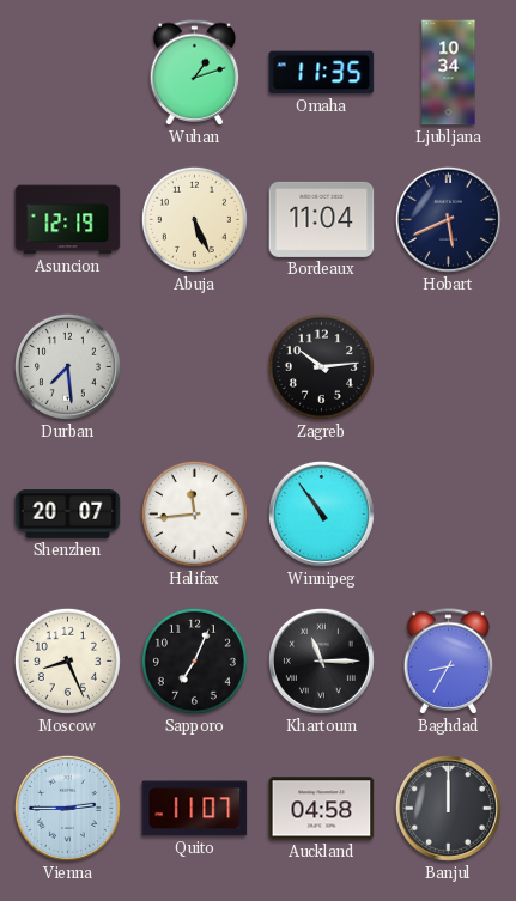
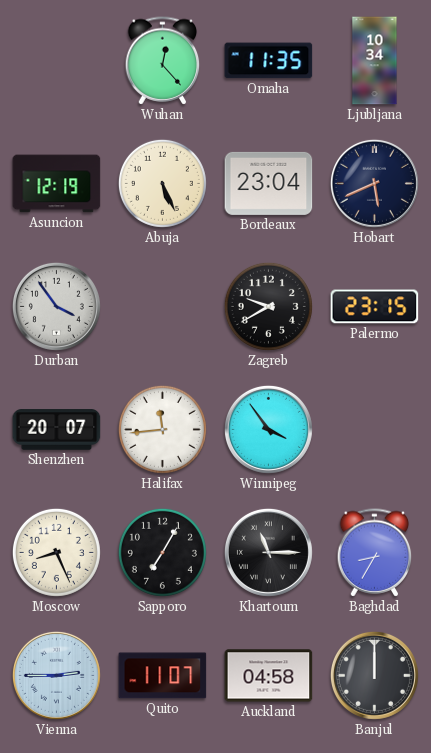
Wuhan: 1:12 -> 12:23 (163, 61)
Bordeaux: 11:04 -> 23:04 (269, 183)
Durban: 7:29 -> 3:54 (56, 306)
Zagreb: 10:14 -> 9:40 (268, 306)
Palermo: none -> 23:15 (375, 307)
Winnipeg: 10:54 -> 3:54 (268, 429)
Sapporo: 7:04 -> 7:05 (162, 552)
